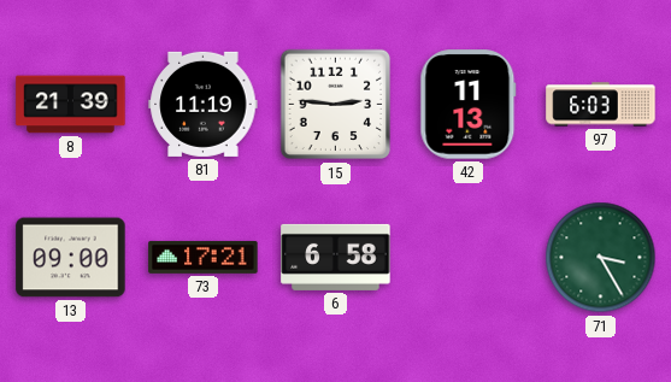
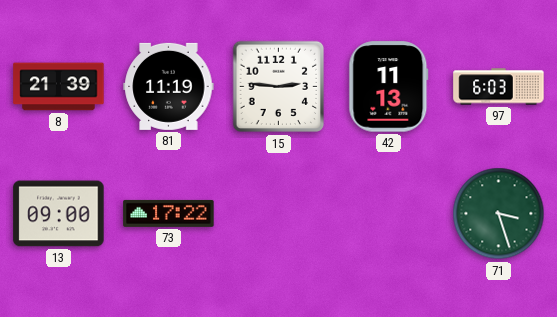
73: 17:21 -> 17:22 (169, 213)
6: 6:58 -> none (336, 257)
71: 3:25 -> 3:27 (499, 214)
